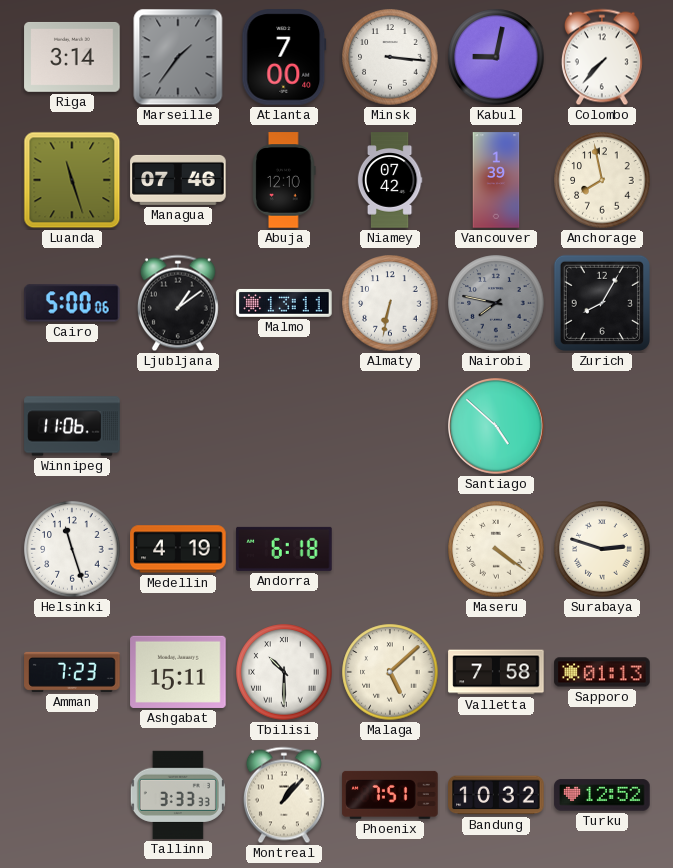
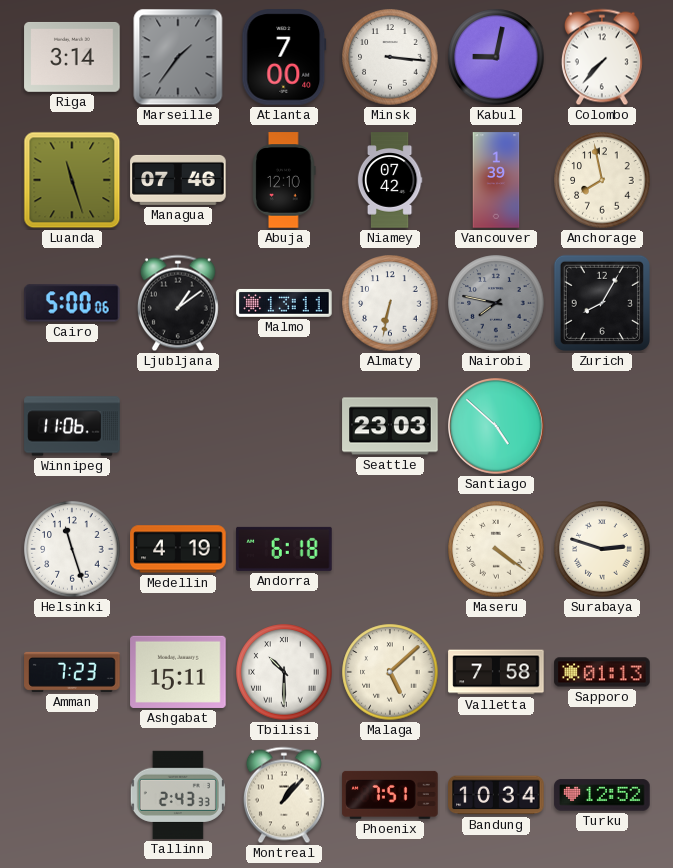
Seattle: none -> 23:03 (390, 426)
Tallinn: 3:33 -> 2:43 (178, 795)
Bandung: 10:32 -> 10:34 (496, 795)
